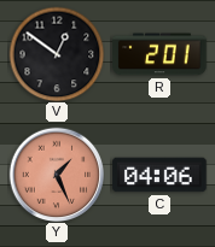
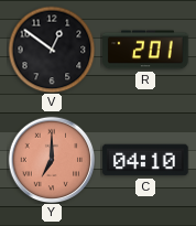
Y: 1:26 -> 7:00 (52, 160)
C: 04:06 -> 04:10 (145, 160)
